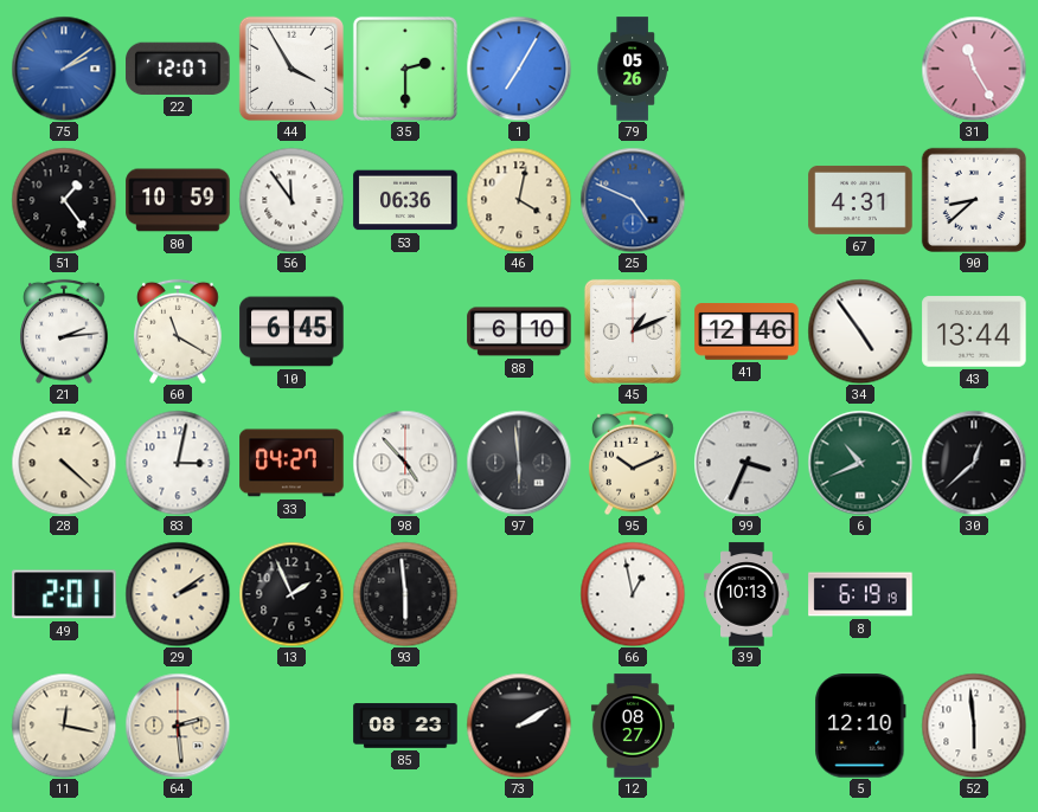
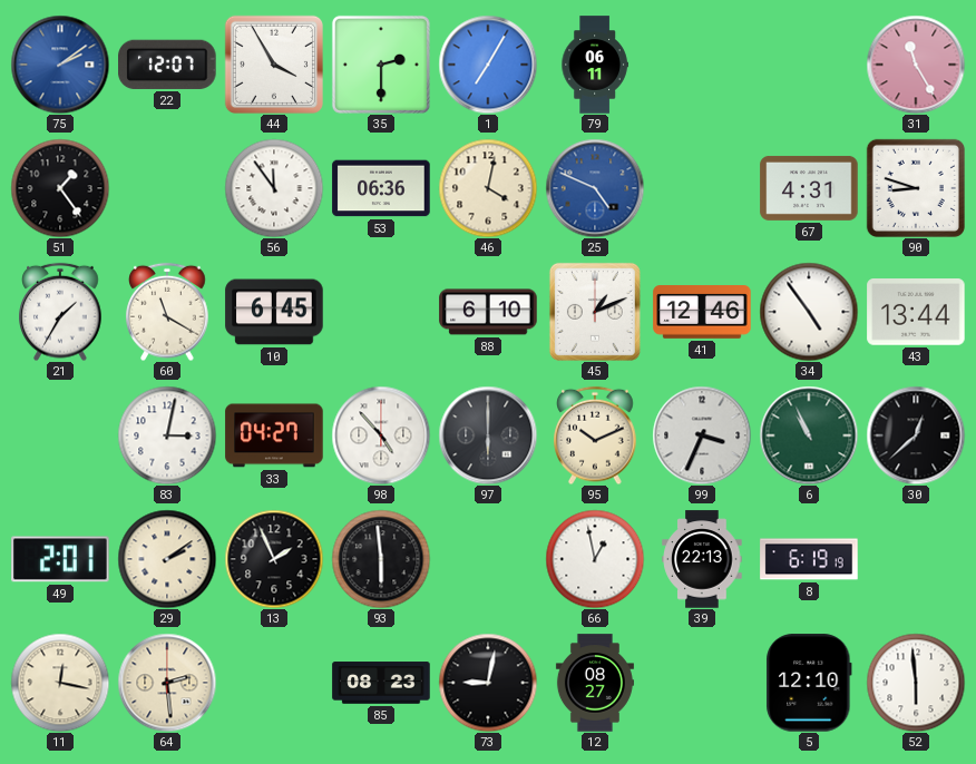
79: 05:26 -> 06:11 (595, 65)
80: 10:59 -> none (178, 200)
90: 8:38 -> 8:48 (916, 188)
21: 2:14 -> 1:35 (60, 312)
28: 4:22 -> none (64, 463)
97: 5:59 -> 6:00 (488, 435)
6: 10:41 -> 10:56 (809, 435)
39: 10:13 -> 22:13 (702, 559)
73: 2:10 -> 9:02 (488, 683)
